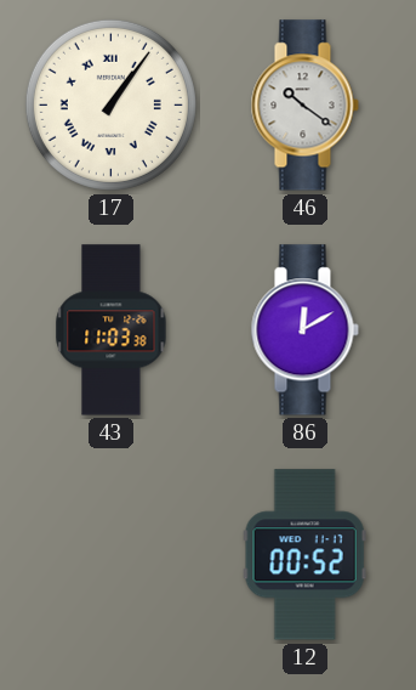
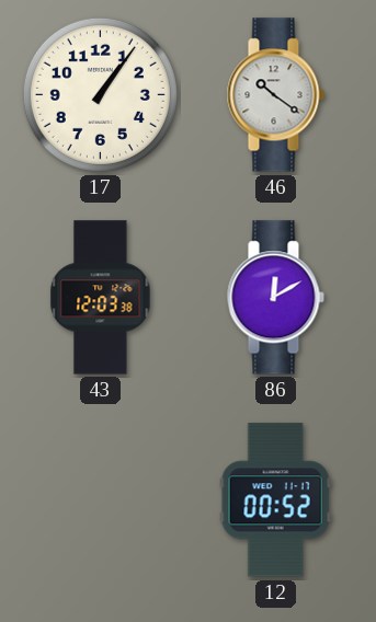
17 numerals: Roman -> Arabic (100, 94)
43: 11:03 -> 12:03 (101, 298)
